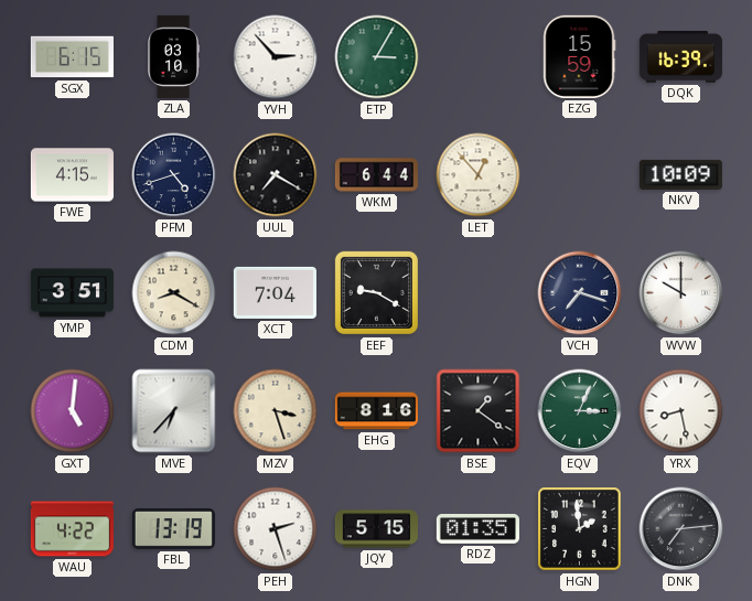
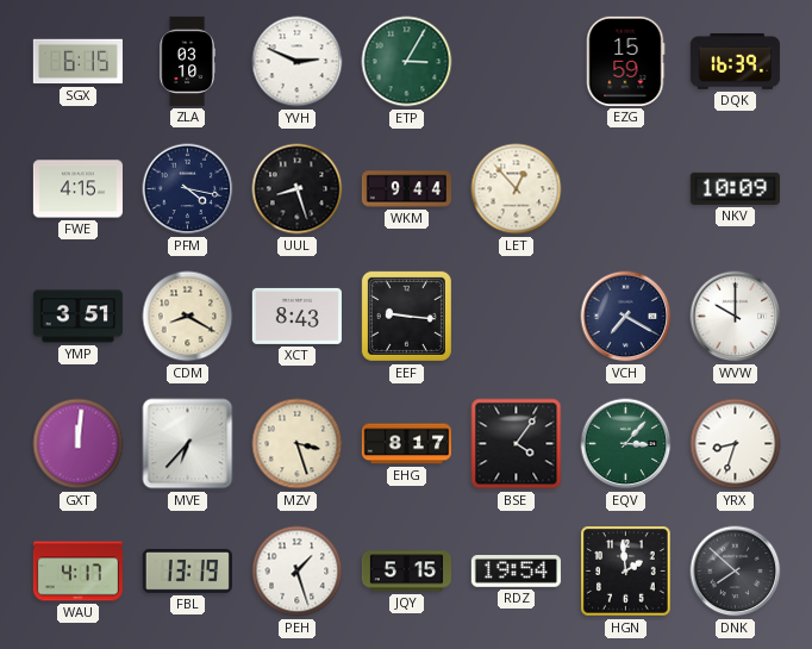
YVH: 2:53 -> 2:49 (298, 62)
PFM: 4:42 -> 4:17 (188, 189)
UUL: 7:20 -> 8:27 (298, 189)
WKM: 6:44 -> 9:44 (406, 189)
XCT: 7:04 -> 8:43 (296, 316)
EEF: 9:20 -> 9:16 (406, 316)
VCH: 7:18 -> 7:20 (626, 317)
GXT: 5:01 -> 12:01 (79, 444)
EHG: 8:16 -> 8:17 (406, 444)
BSE: 1:21 -> 4:06 (517, 444)
EQV: 3:04 -> 3:07 (626, 444)
YRX: 8:28 -> 8:33 (736, 444)
WAU: 4:22 -> 4:17 (77, 572)
PEH: 2:27 -> 1:27 (298, 572)
RDZ: 01:35 -> 19:54 (516, 572)
DNK: 7:14 -> 7:52 (736, 572)
